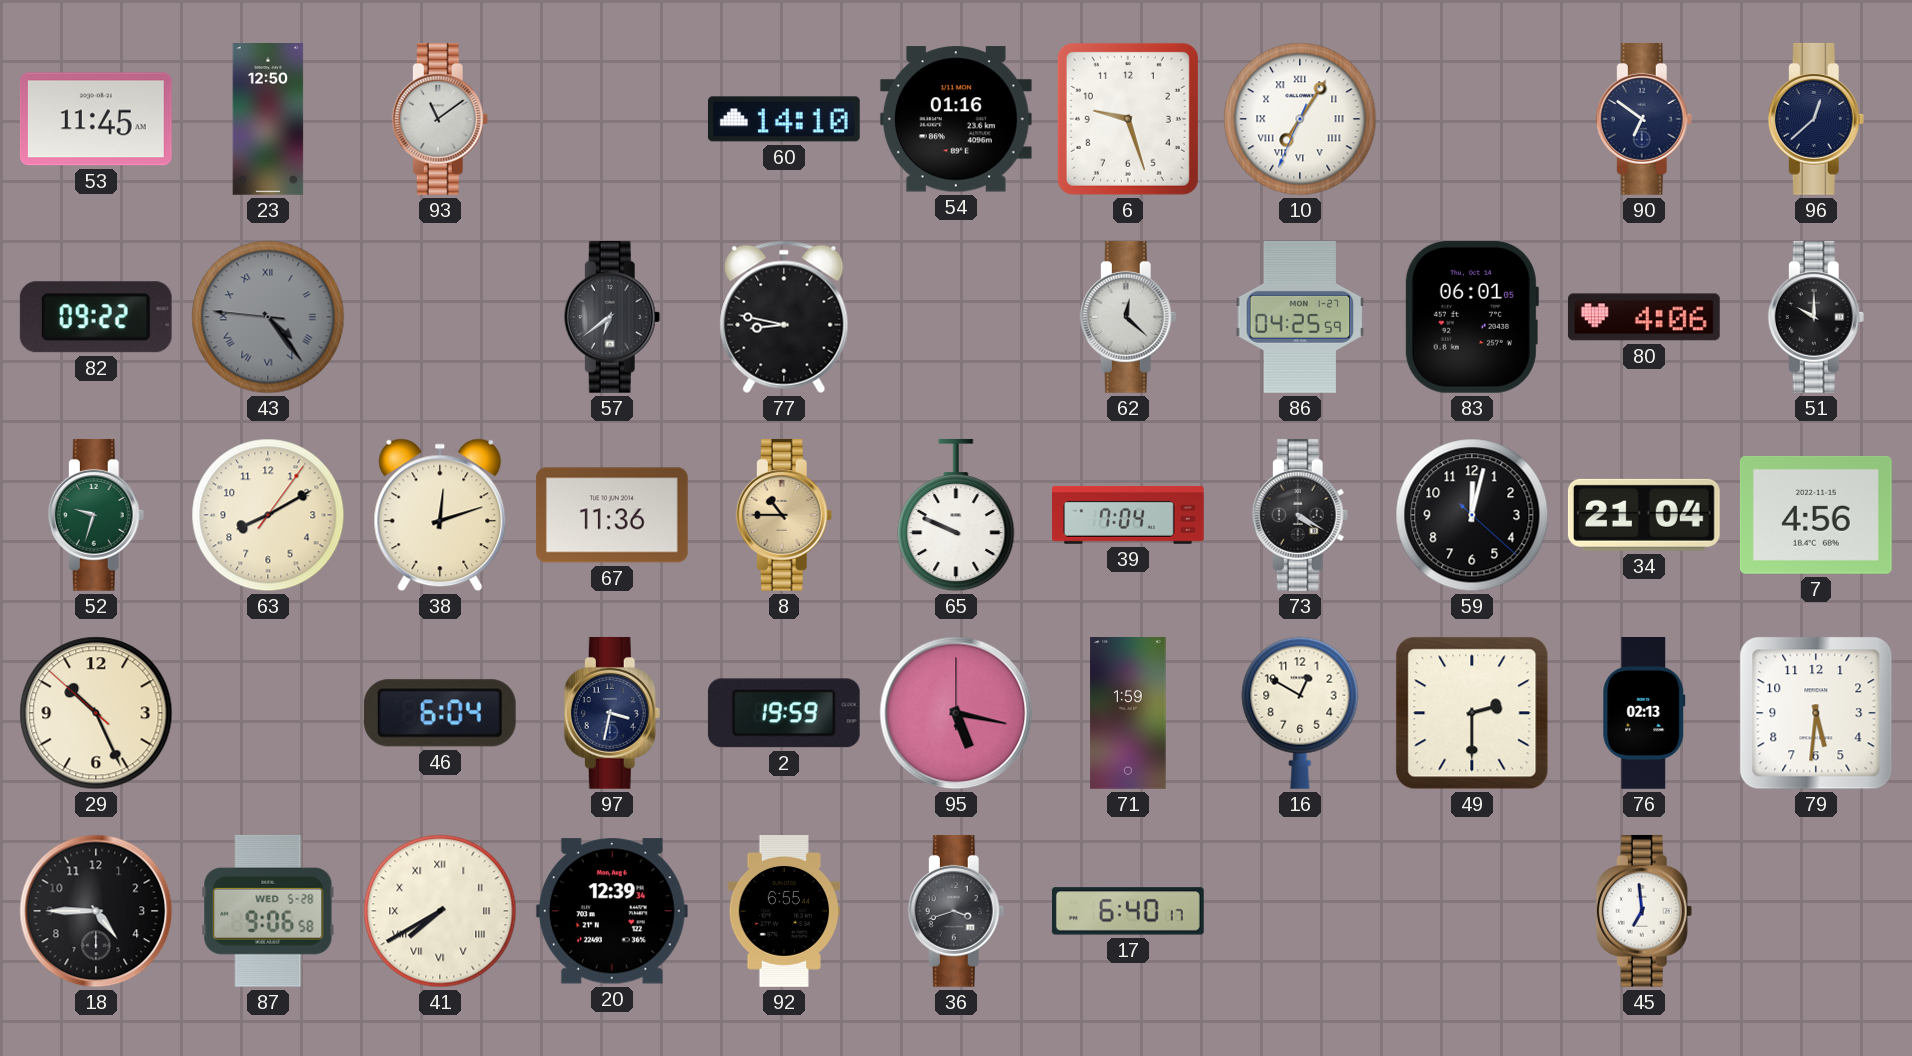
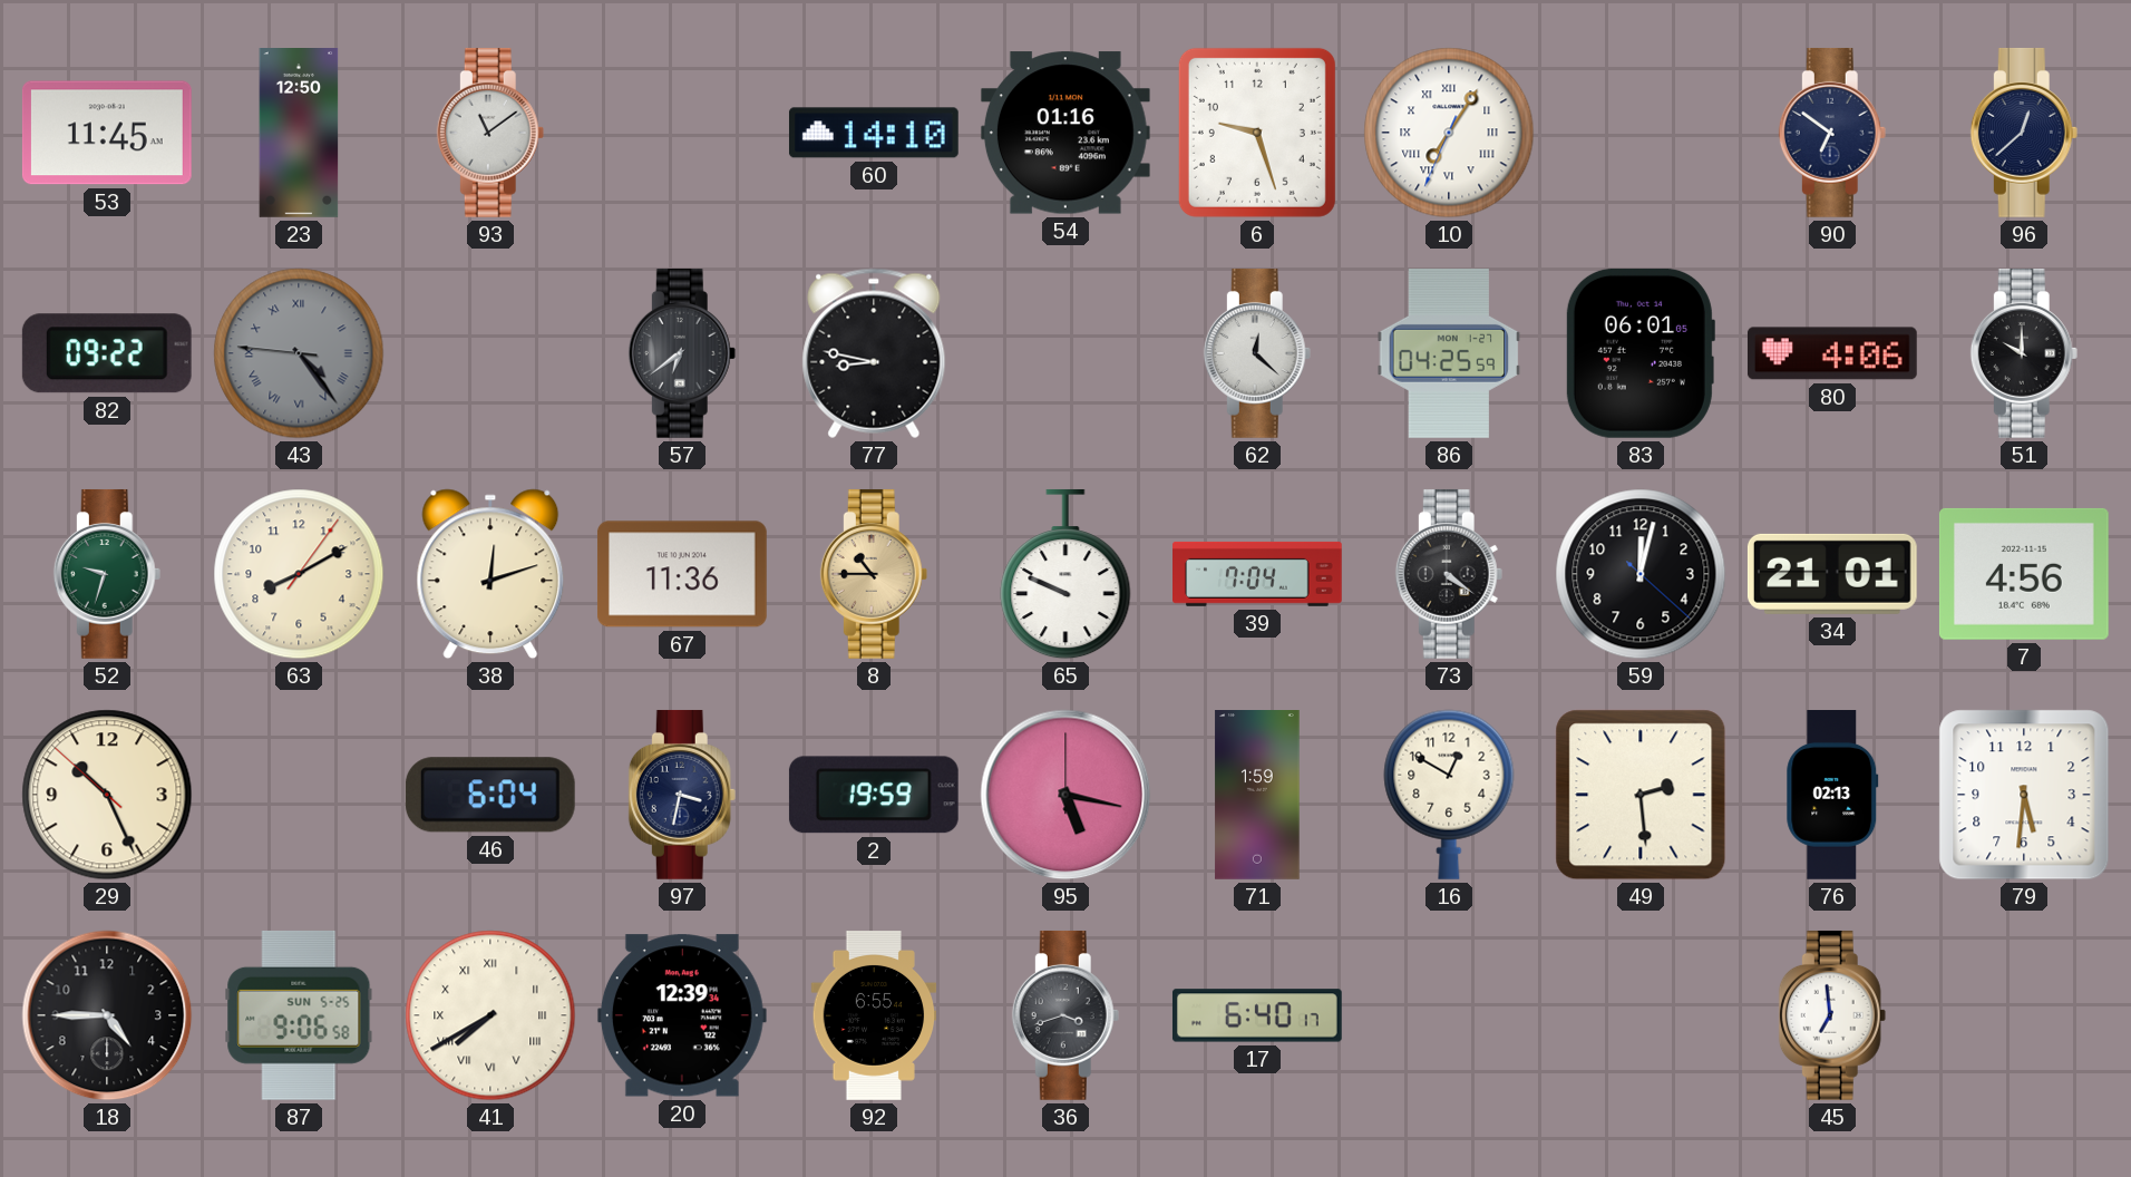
73: 4:20 -> 4:21 (1449, 574)
34: 21:04 -> 21:01 (1832, 574)
49: 2:30 -> 2:29 (1641, 795)
87 date: WED 5-28 -> SUN 5-25 (299, 1015)
